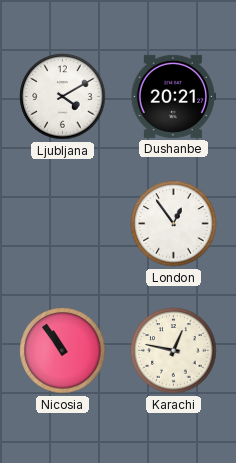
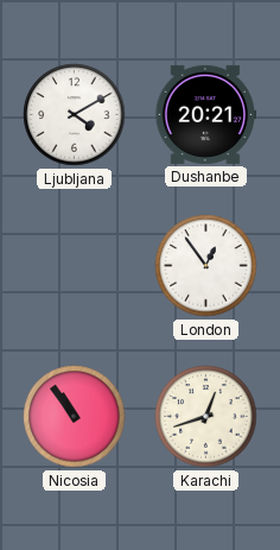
Karachi: 12:47 -> 12:42 (206, 417)
